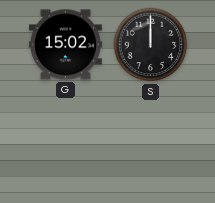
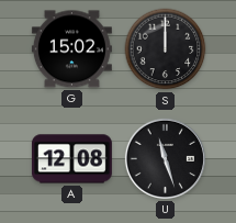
A: none -> 12:08 (71, 159)
U: none -> 11:27 (165, 158)
